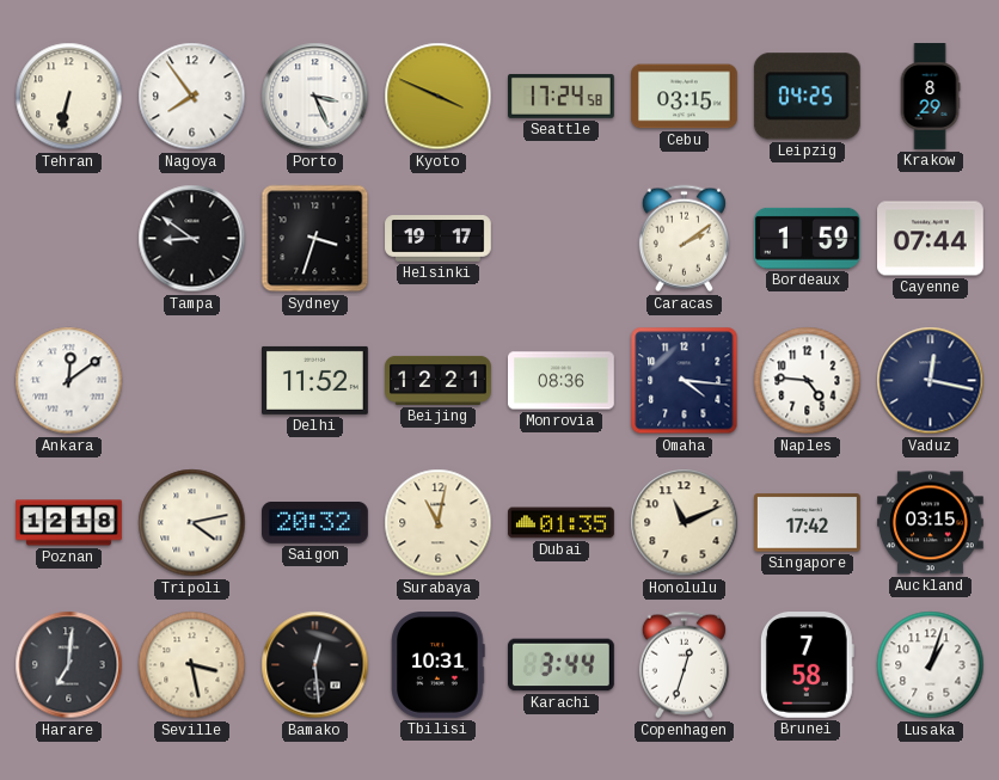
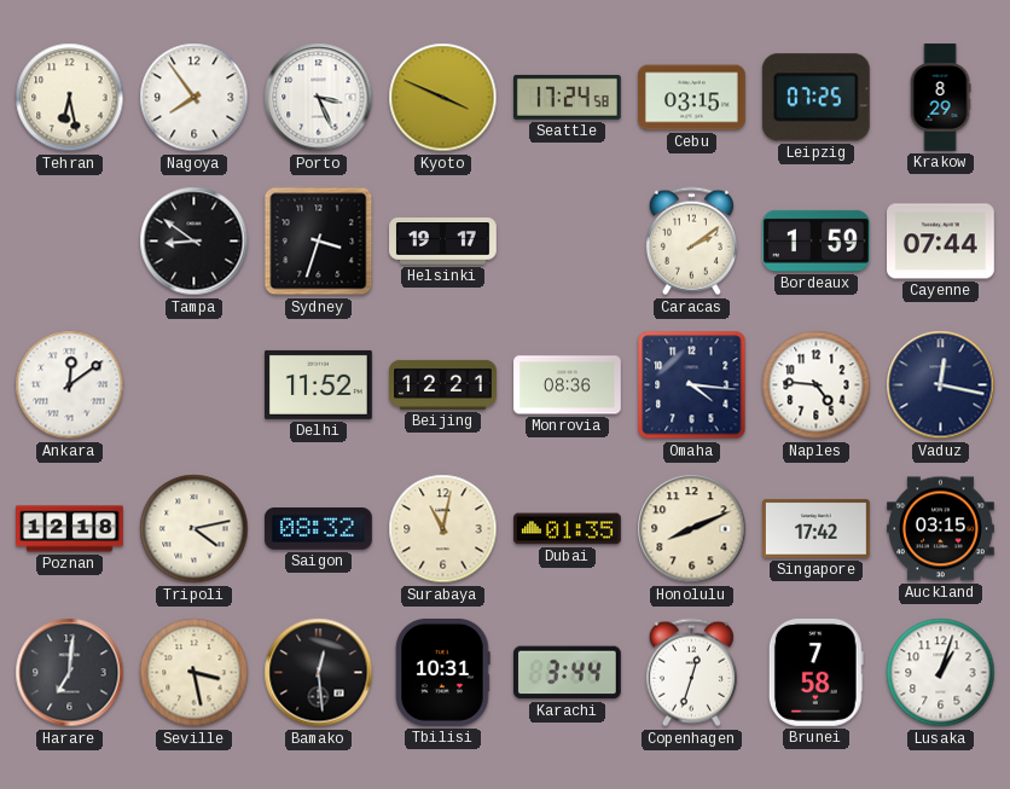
Tehran: 6:32 -> 6:28 (70, 98)
Leipzig: 04:25 -> 07:25 (815, 98)
Saigon: 20:32 -> 08:32 (319, 529)
Honolulu: 11:11 -> 8:11 (692, 529)
